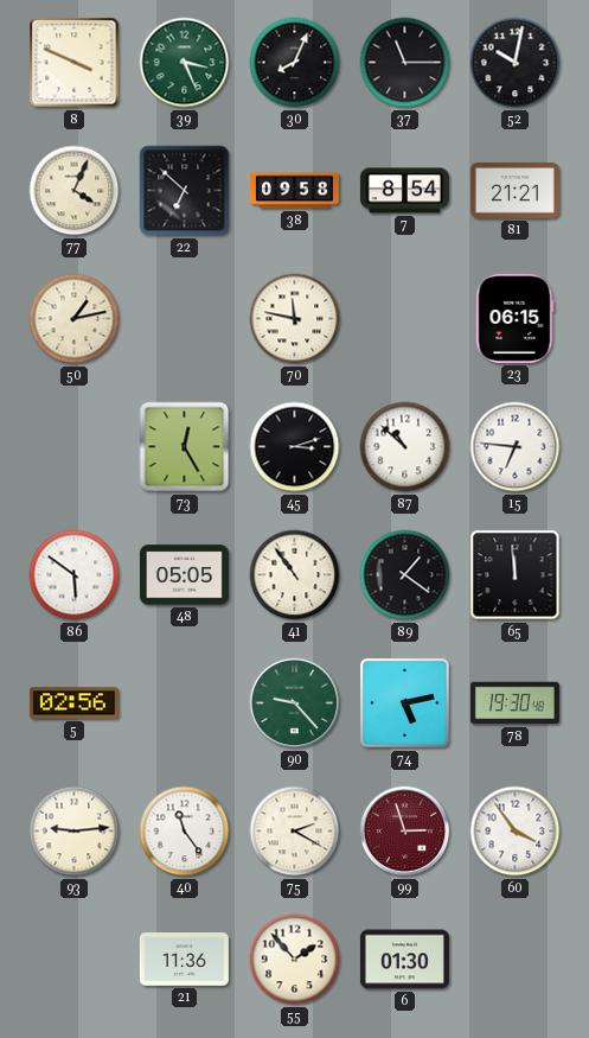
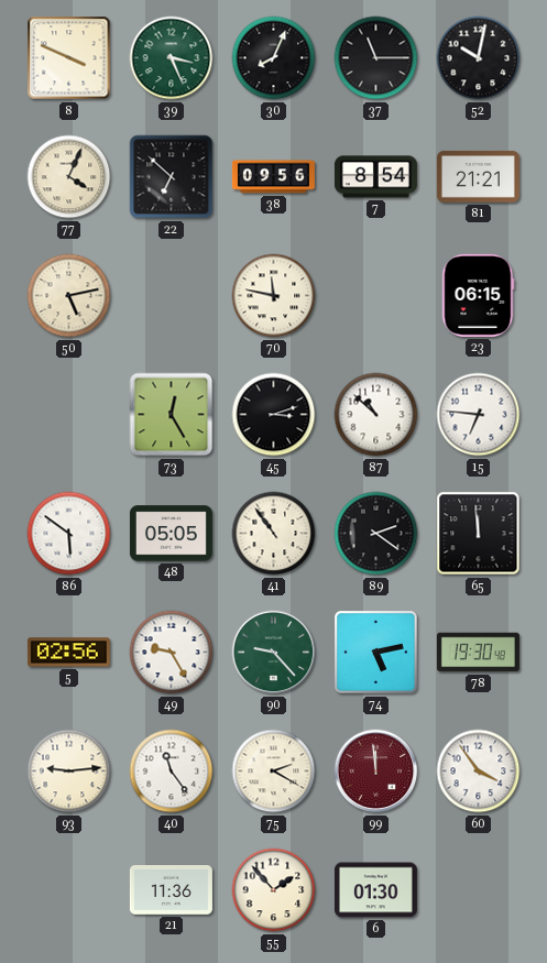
38: 09:58 -> 09:56 (273, 177)
50: 1:13 -> 5:13 (69, 296)
89: 1:21 -> 2:21 (376, 534)
49: none -> 9:25 (172, 653)
99: 2:57 -> 11:59 (376, 772)
